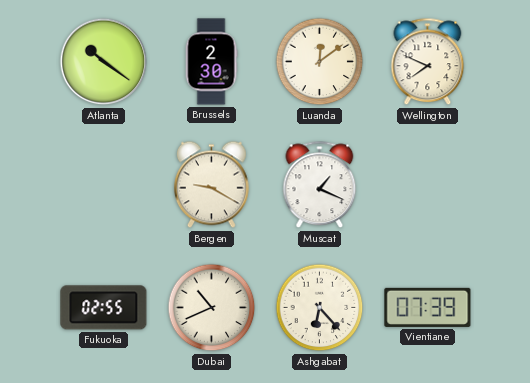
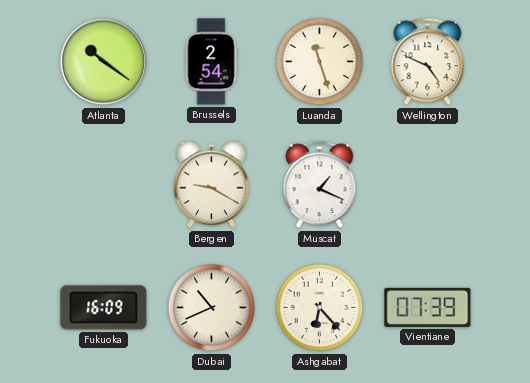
Brussels: 2:30 -> 2:54 (211, 62)
Luanda: 12:09 -> 11:27 (320, 62)
Wellington: 7:49 -> 4:49 (428, 62)
Fukuoka: 02:55 -> 16:09 (104, 308)
